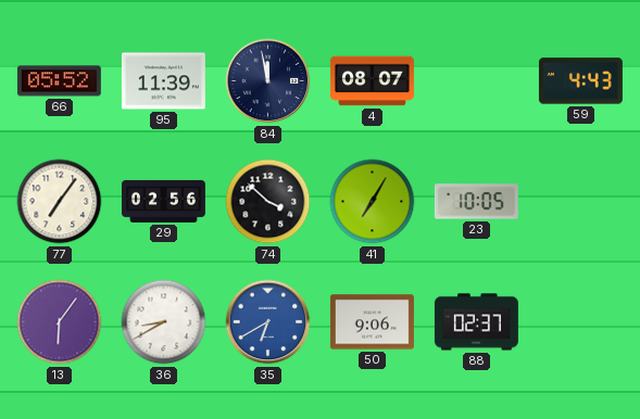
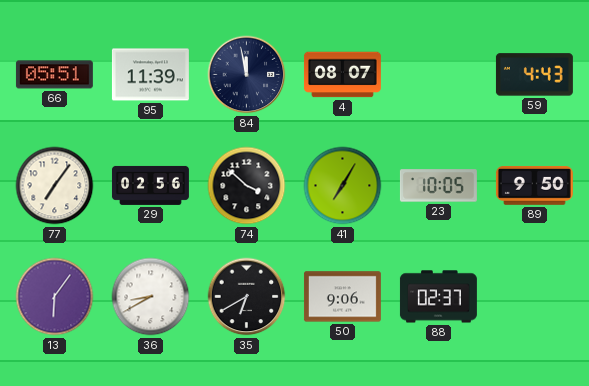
66: 05:52 -> 05:51 (54, 75)
89: none -> 9:50 (534, 186)
35 dial: blue -> black (247, 297)
